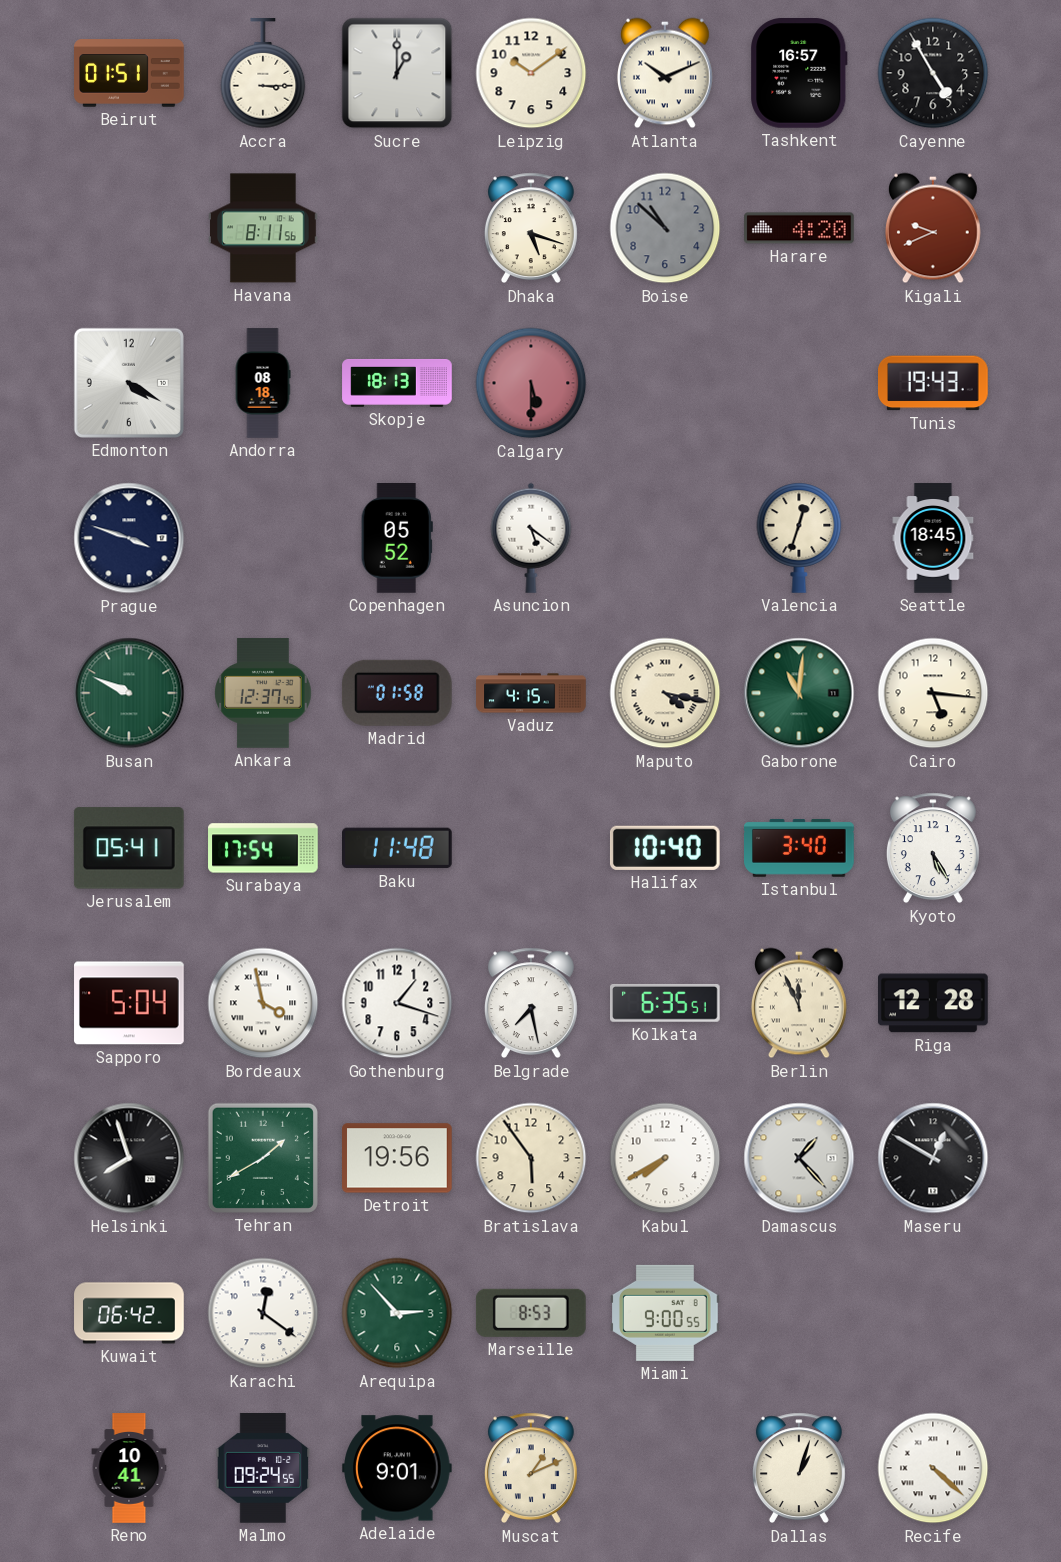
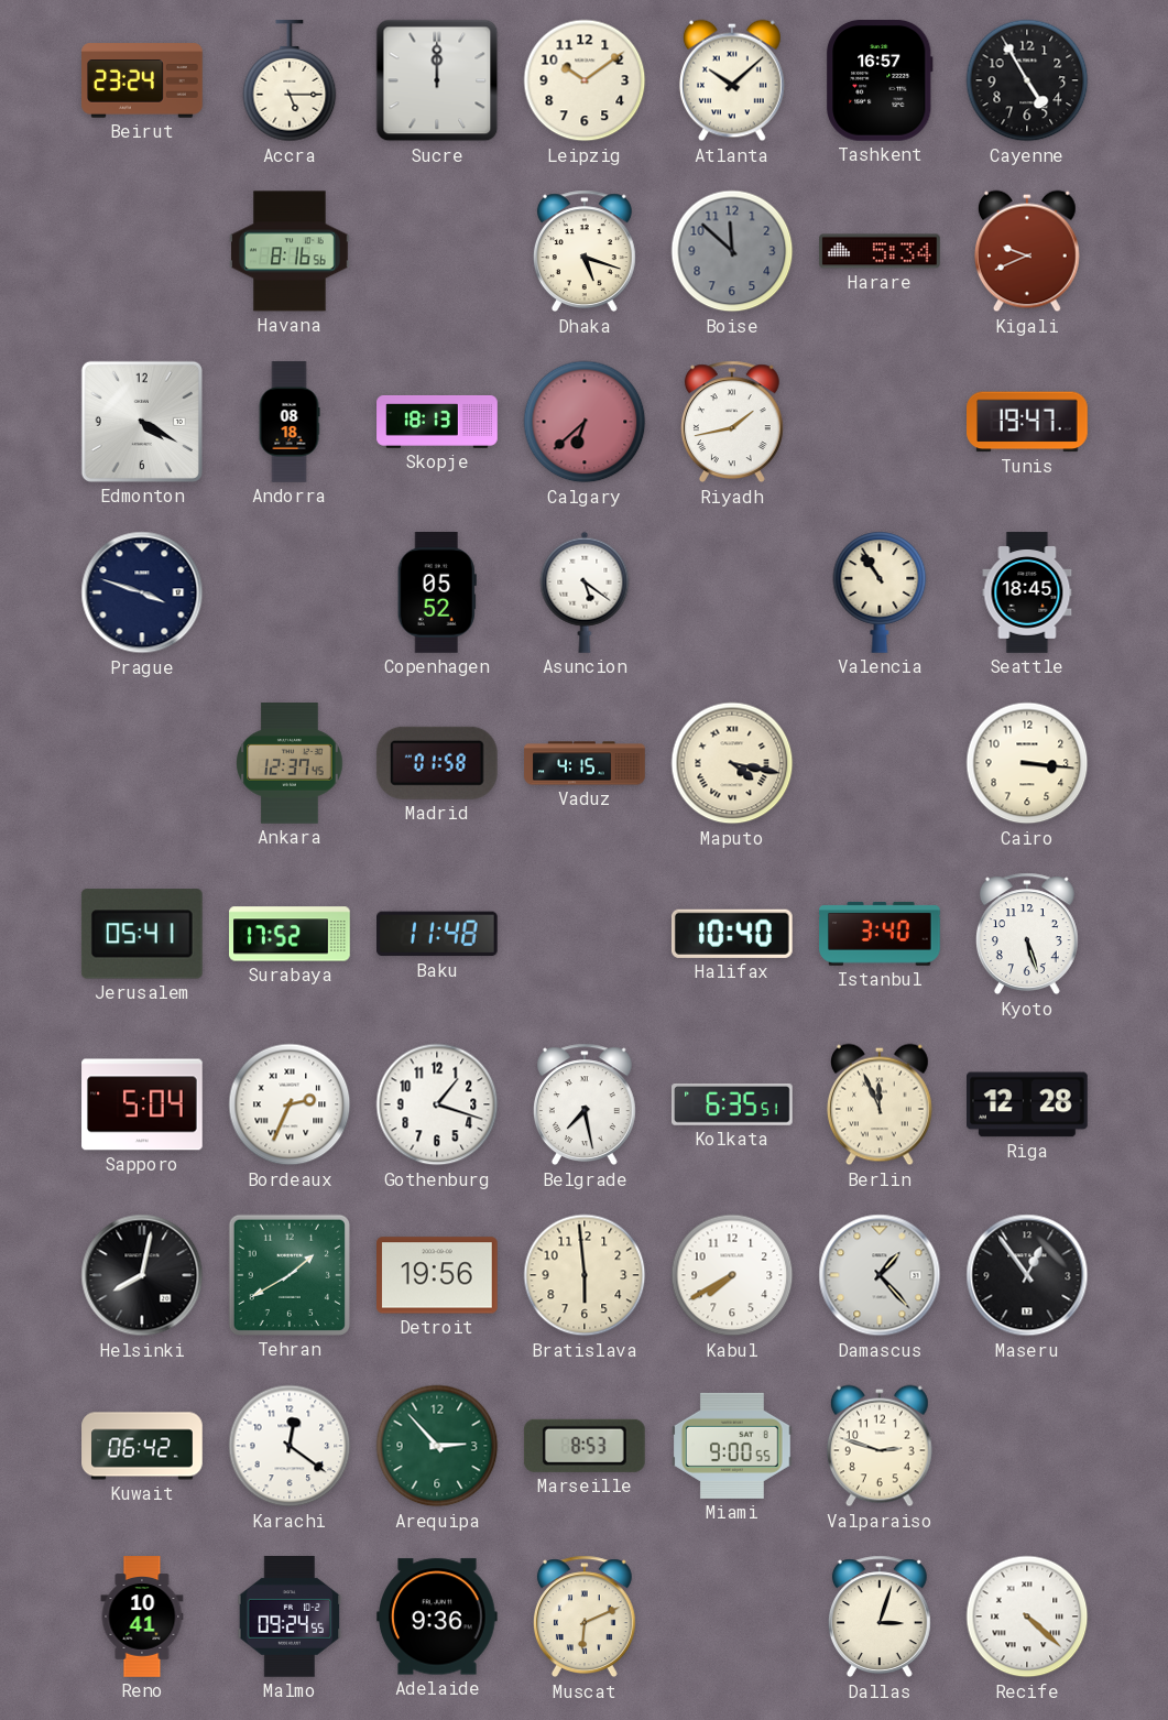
Beirut: 01:51 -> 23:24 (142, 80)
Accra: 3:15 -> 5:15 (290, 81)
Sucre: 1:00 -> 12:00 (437, 80)
Atlanta: 10:11 -> 10:08 (732, 80)
Havana: 8:11 -> 8:16 (290, 251)
Boise: 10:52 -> 11:52 (732, 251)
Harare: 4:20 -> 5:34 (880, 251)
Calgary: 5:30 -> 6:38 (585, 422)
Riyadh: none -> 1:43 (732, 422)
Tunis: 19:43 -> 19:47 (1027, 422)
Valencia: 12:33 -> 10:54 (880, 592)
Busan: 9:49 -> none (129, 693)
Gaborone: 11:01 -> none (799, 693)
Cairo: 5:16 -> 3:16 (1027, 763)
Surabaya: 17:54 -> 17:52 (290, 934)
Kyoto: 5:25 -> 5:27 (1027, 934)
Bordeaux: 3:58 -> 2:34 (290, 1104)
Helsinki: 7:57 -> 8:02 (142, 1275)
Bratislava: 5:54 -> 5:59 (585, 1275)
Maseru: 12:50 -> 12:54 (1027, 1275)
Valparaiso: none -> 2:48 (880, 1446)
Adelaide: 9:01 -> 9:36 (438, 1616)
Muscat: 1:11 -> 6:11 (585, 1616)
Dallas: 1:03 -> 3:03 (880, 1616)
